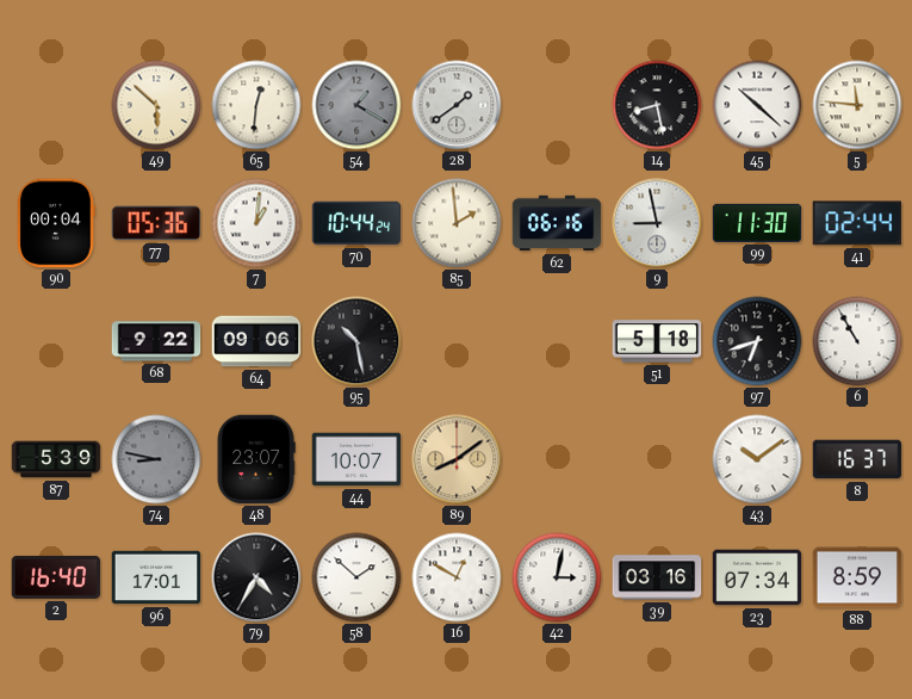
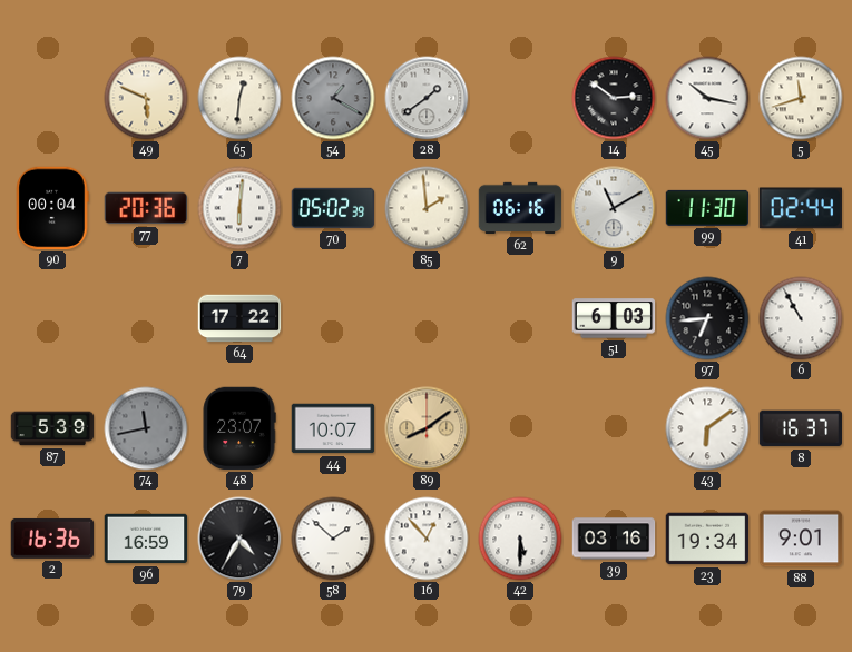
49: 5:52 -> 5:49 (146, 98)
14: 8:28 -> 2:51 (614, 98)
45: 10:22 -> 10:17 (707, 98)
5: 11:46 -> 11:42 (801, 98)
77: 05:36 -> 20:36 (146, 208)
7: 1:01 -> 6:01 (239, 208)
70: 10:44 -> 05:02 (333, 208)
9: 8:58 -> 11:10 (614, 208)
68: 9:22 -> none (156, 341)
64: 09:06 -> 17:22 (239, 318)
95: 10:28 -> none (356, 341)
51: 5:18 -> 6:03 (614, 318)
97: 6:42 -> 6:44 (707, 318)
74: 8:47 -> 11:43 (146, 428)
43: 10:09 -> 6:09 (707, 428)
2: 16:40 -> 16:36 (52, 539)
96: 17:01 -> 16:59 (146, 539)
16: 12:50 -> 12:53 (427, 539)
42: 3:02 -> 5:30 (520, 539)
23: 07:34 -> 19:34 (707, 539)
88: 8:59 -> 9:01 (801, 539)
